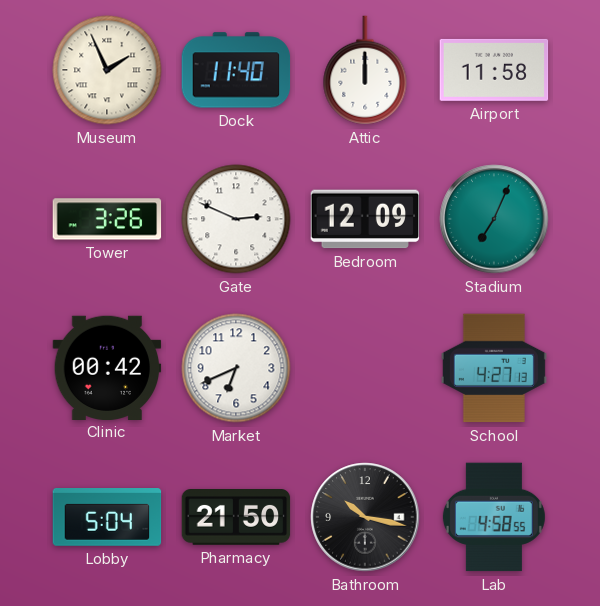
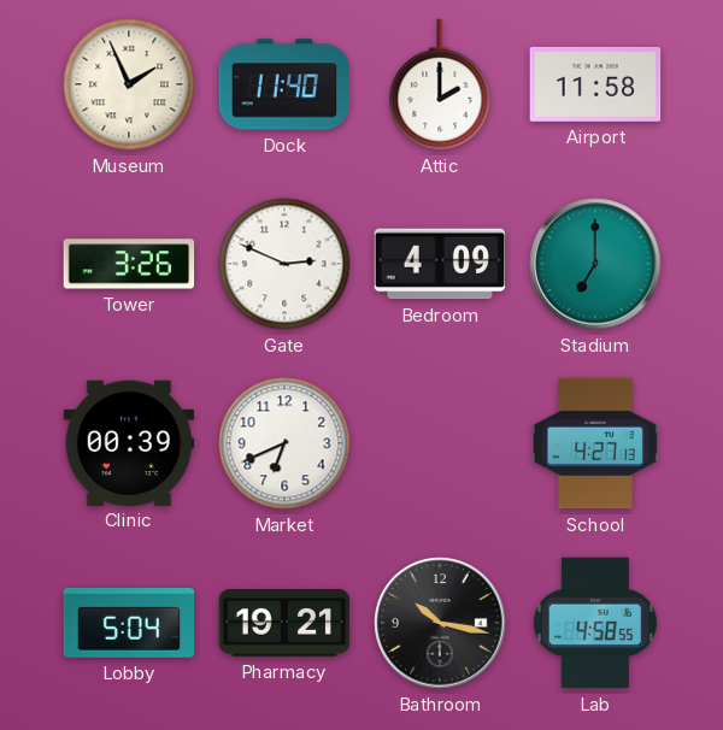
Attic: 12:00 -> 2:00 (440, 84)
Bedroom: 12:09 -> 4:09 (440, 264)
Stadium: 7:04 -> 7:00 (595, 264)
Clinic: 00:42 -> 00:39 (129, 442)
Pharmacy: 21:50 -> 19:21 (284, 623)
